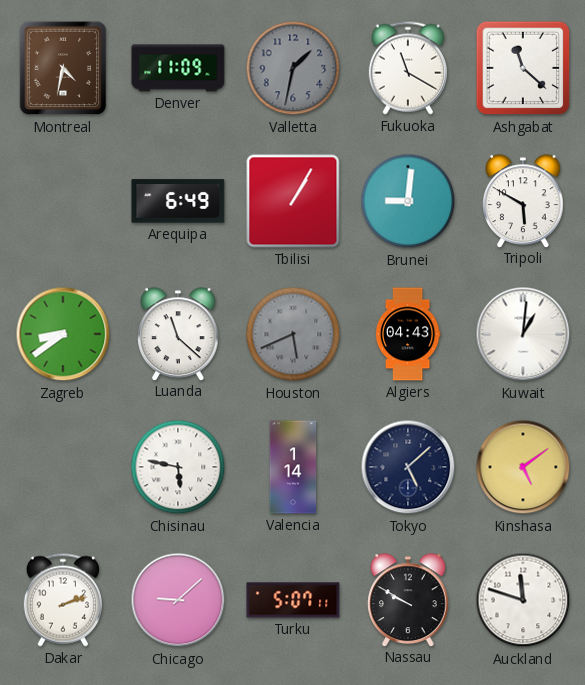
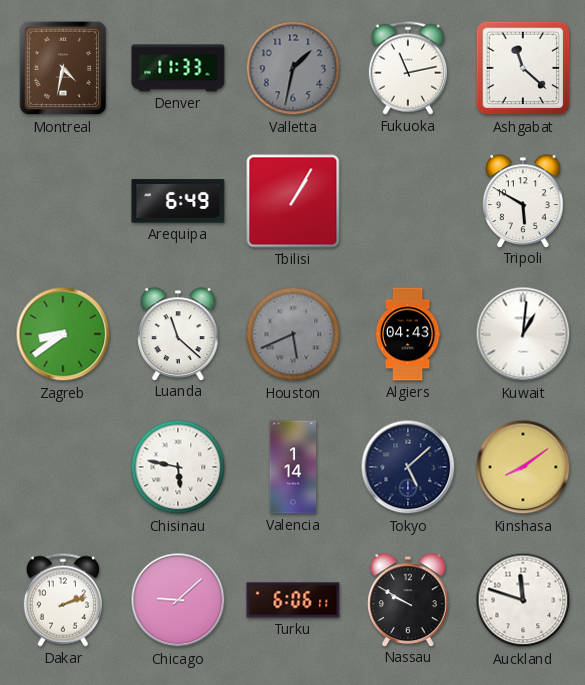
Denver: 11:09 -> 11:33 (178, 68)
Fukuoka: 11:20 -> 11:13 (408, 68)
Brunei: 9:01 -> none (408, 201)
Kinshasa: 5:09 -> 8:09 (523, 467)
Turku: 5:07 -> 6:06 (293, 600)
